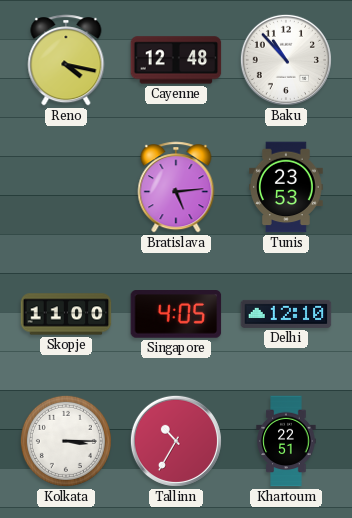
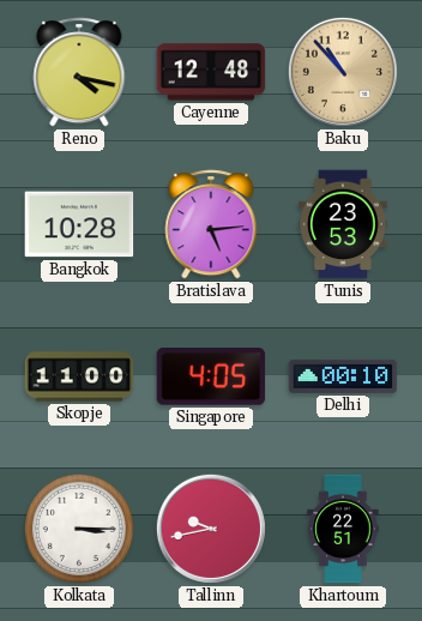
Baku dial: white -> champagne (343, 72)
Bangkok: none -> 10:28 (79, 224)
Delhi: 12:10 -> 00:10 (343, 376)
Tallinn: 10:35 -> 9:43 (211, 529)
